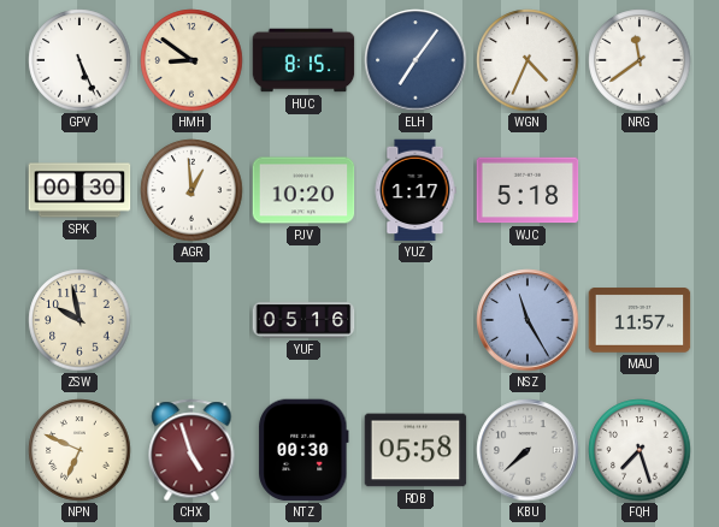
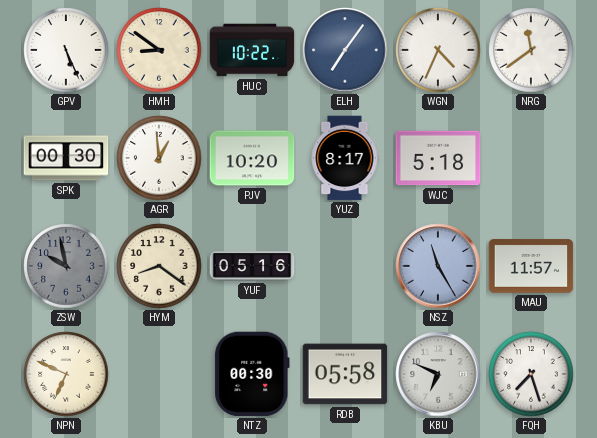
HUC: 8:15 -> 10:22 (252, 50)
YUZ: 1:17 -> 8:17 (345, 158)
ZSW dial: cream -> grey (66, 266)
HYM: none -> 8:21 (159, 266)
CHX: 4:57 -> none (191, 450)
KBU: 7:38 -> 6:49 (438, 374)
